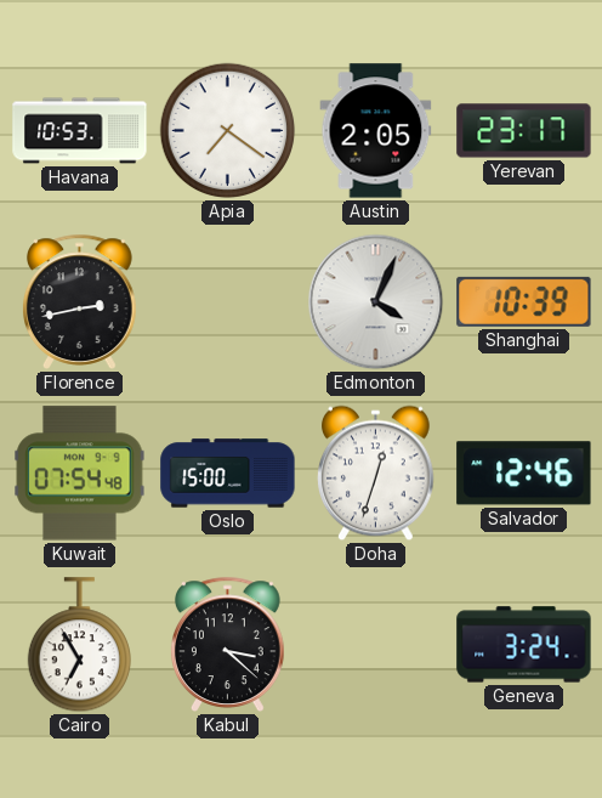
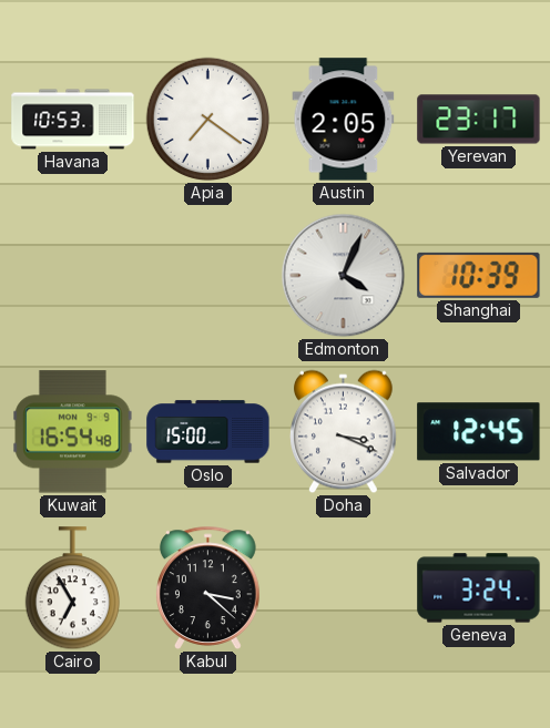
Florence: 2:43 -> none (80, 301)
Kuwait: 07:54 -> 16:54 (73, 432)
Doha: 12:33 -> 3:19 (344, 432)
Salvador: 12:46 -> 12:45 (479, 432)
